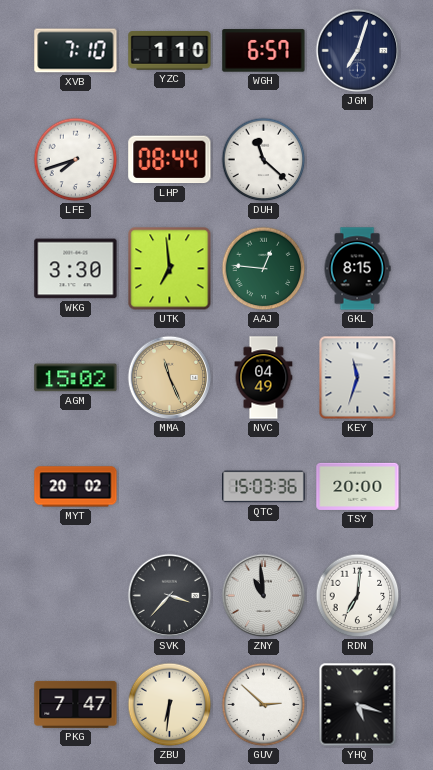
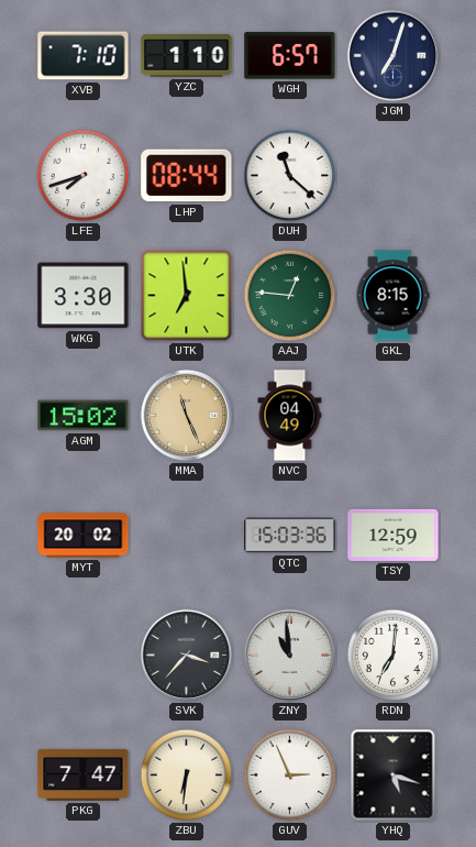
KEY: 11:33 -> none (358, 378)
TSY: 20:00 -> 12:59 (394, 535)
GUV: 2:52 -> 2:56 (290, 776)
